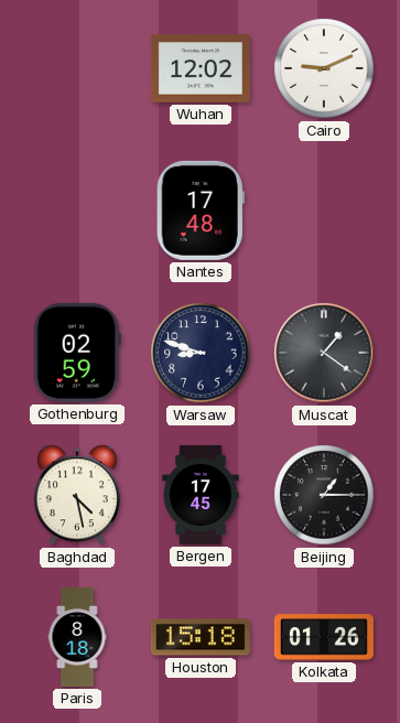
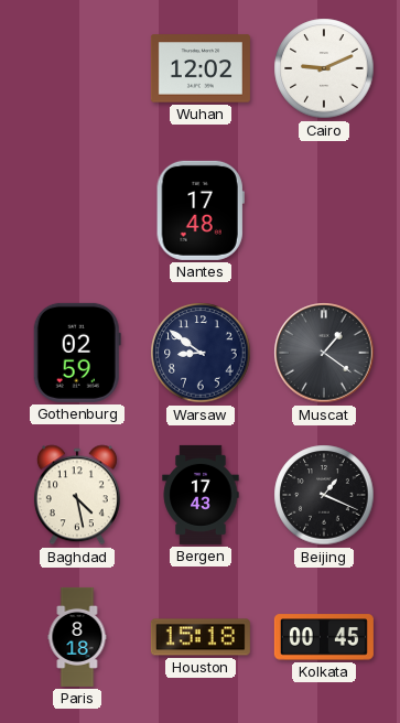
Warsaw: 8:48 -> 8:51 (201, 353)
Bergen: 17:45 -> 17:43 (201, 495)
Beijing: 1:15 -> 1:19 (324, 495)
Kolkata: 01:26 -> 00:45 (324, 637)
